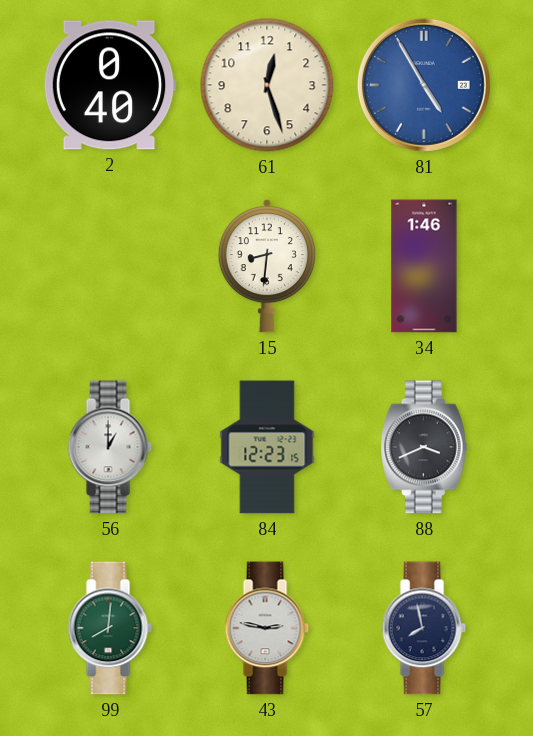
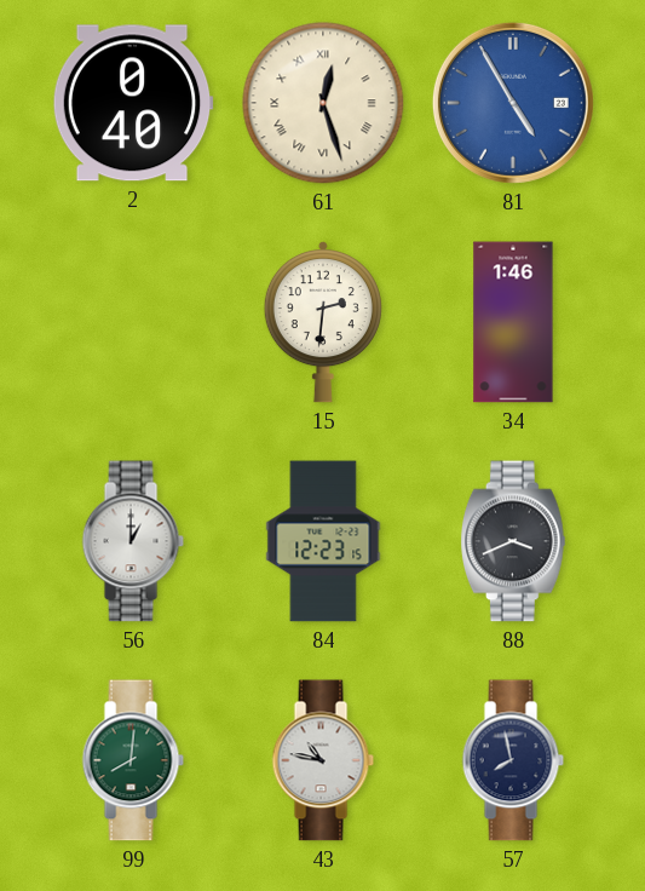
61 numerals: Arabic -> Roman (323, 103)
15: 8:31 -> 2:31 (323, 322)
43: 2:47 -> 10:47 (323, 760)
